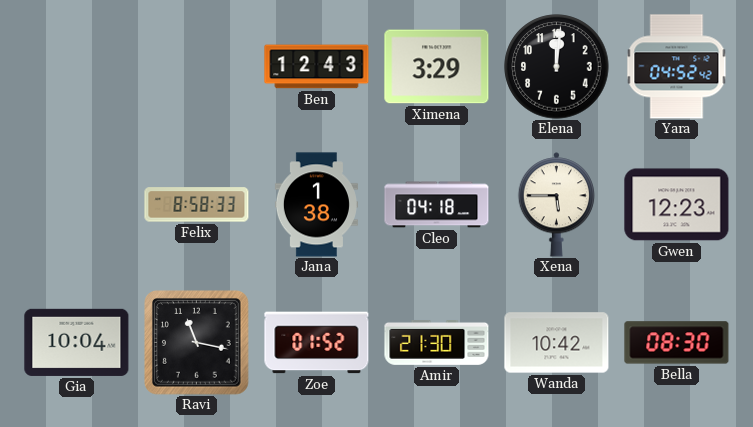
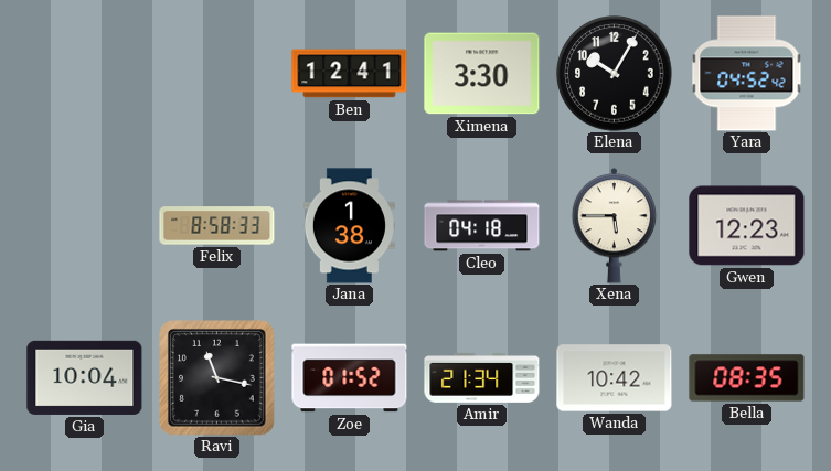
Ben: 12:43 -> 12:41 (350, 74)
Ximena: 3:29 -> 3:30 (482, 74)
Elena: 12:01 -> 10:05 (615, 74)
Amir: 21:30 -> 21:34 (482, 377)
Bella: 08:30 -> 08:35 (747, 378)
